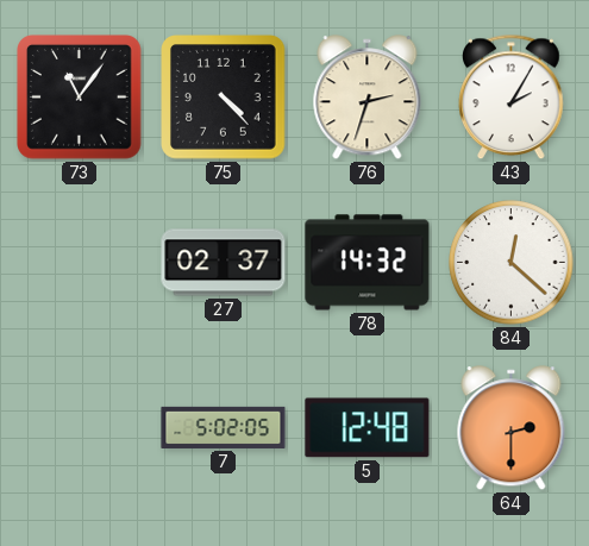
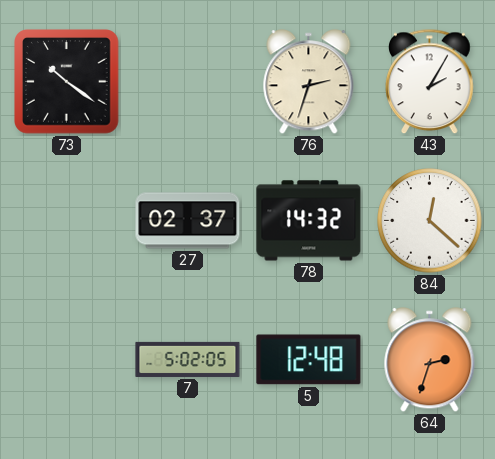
73: 11:06 -> 10:21 (67, 82)
75: 4:23 -> none (224, 98)
64: 2:30 -> 2:33 (430, 360)
